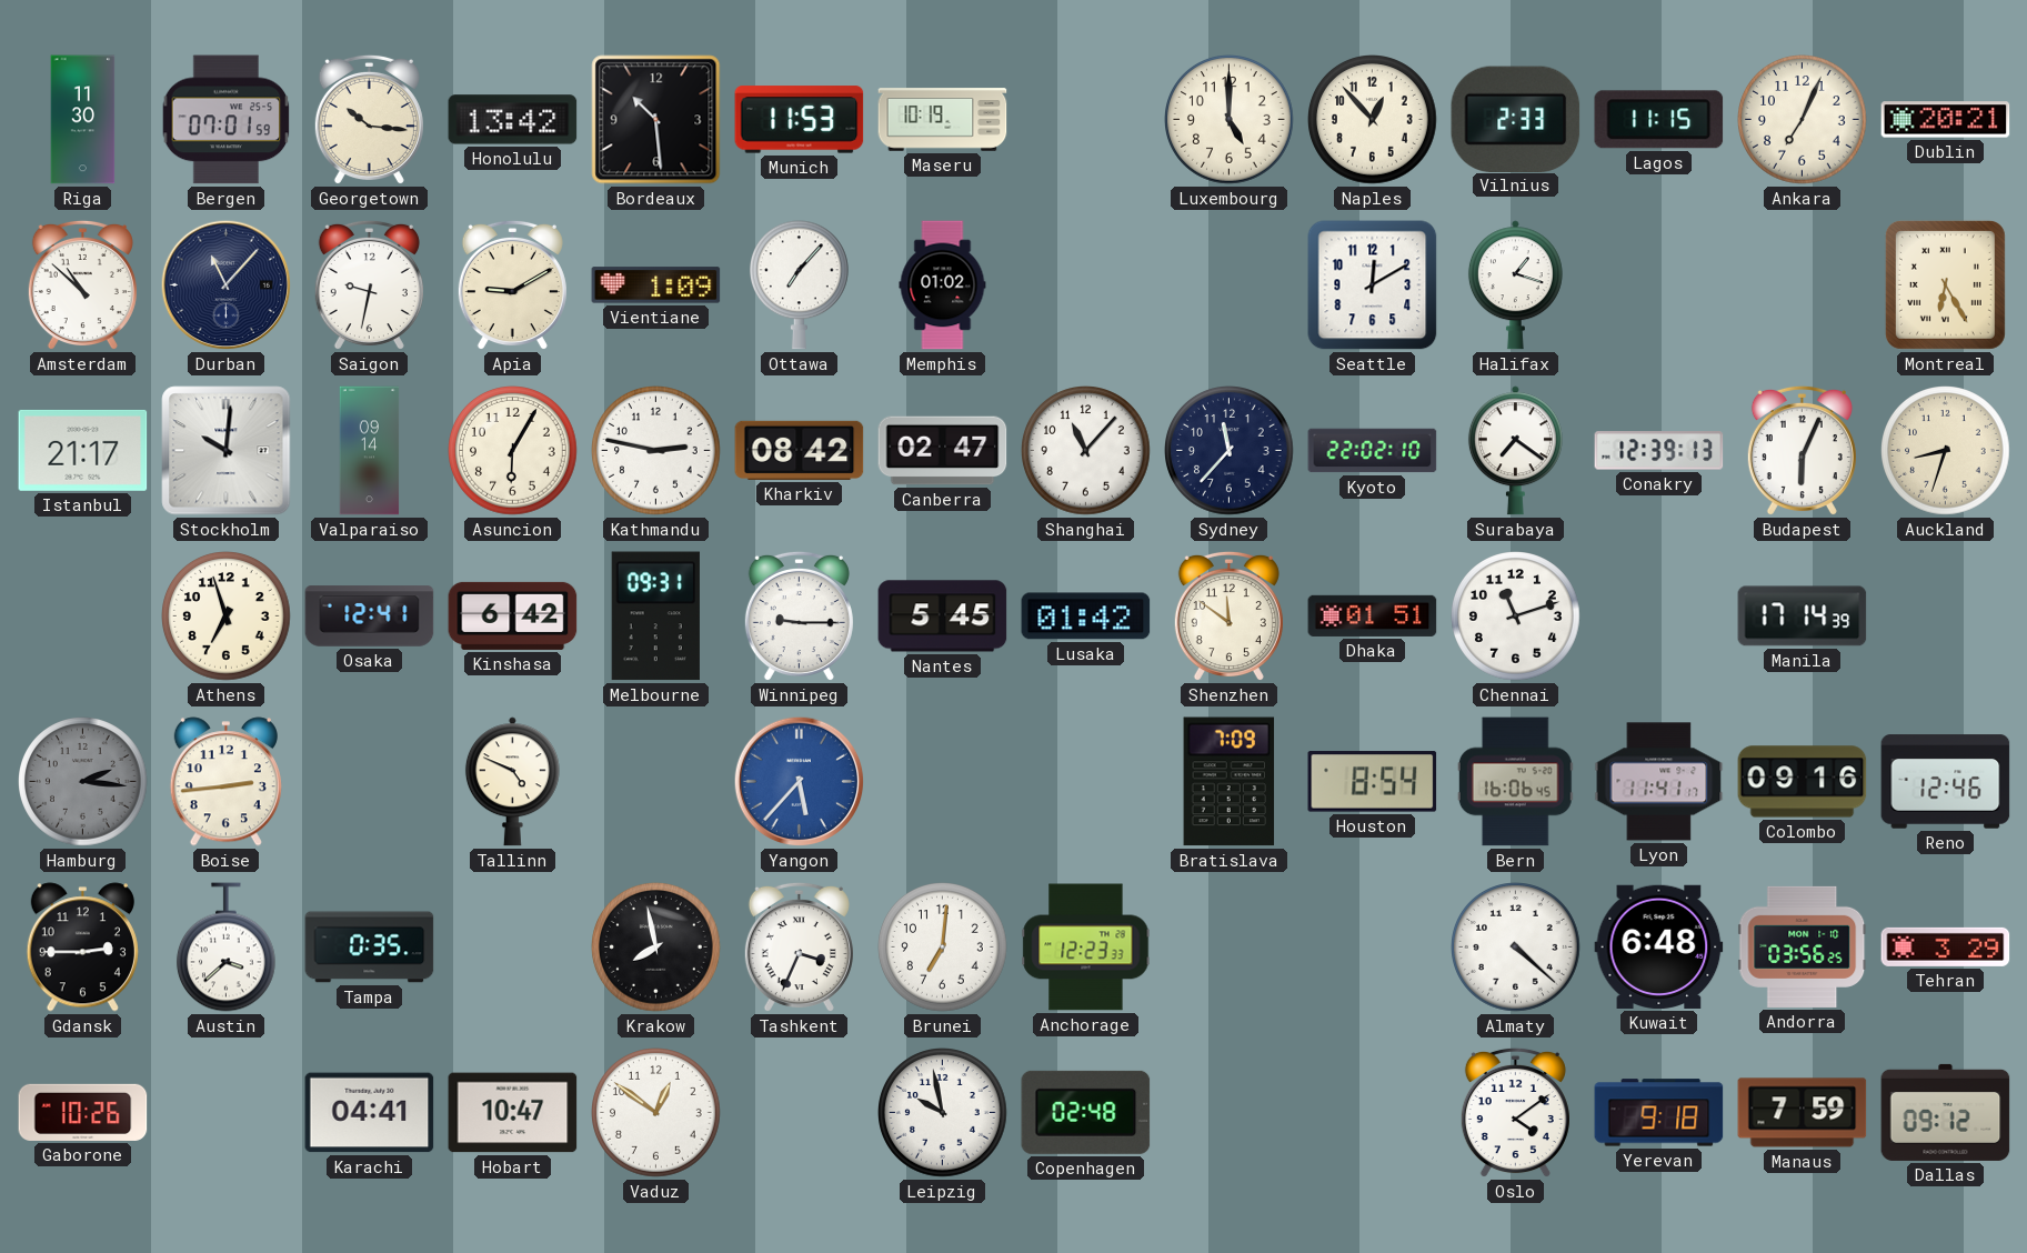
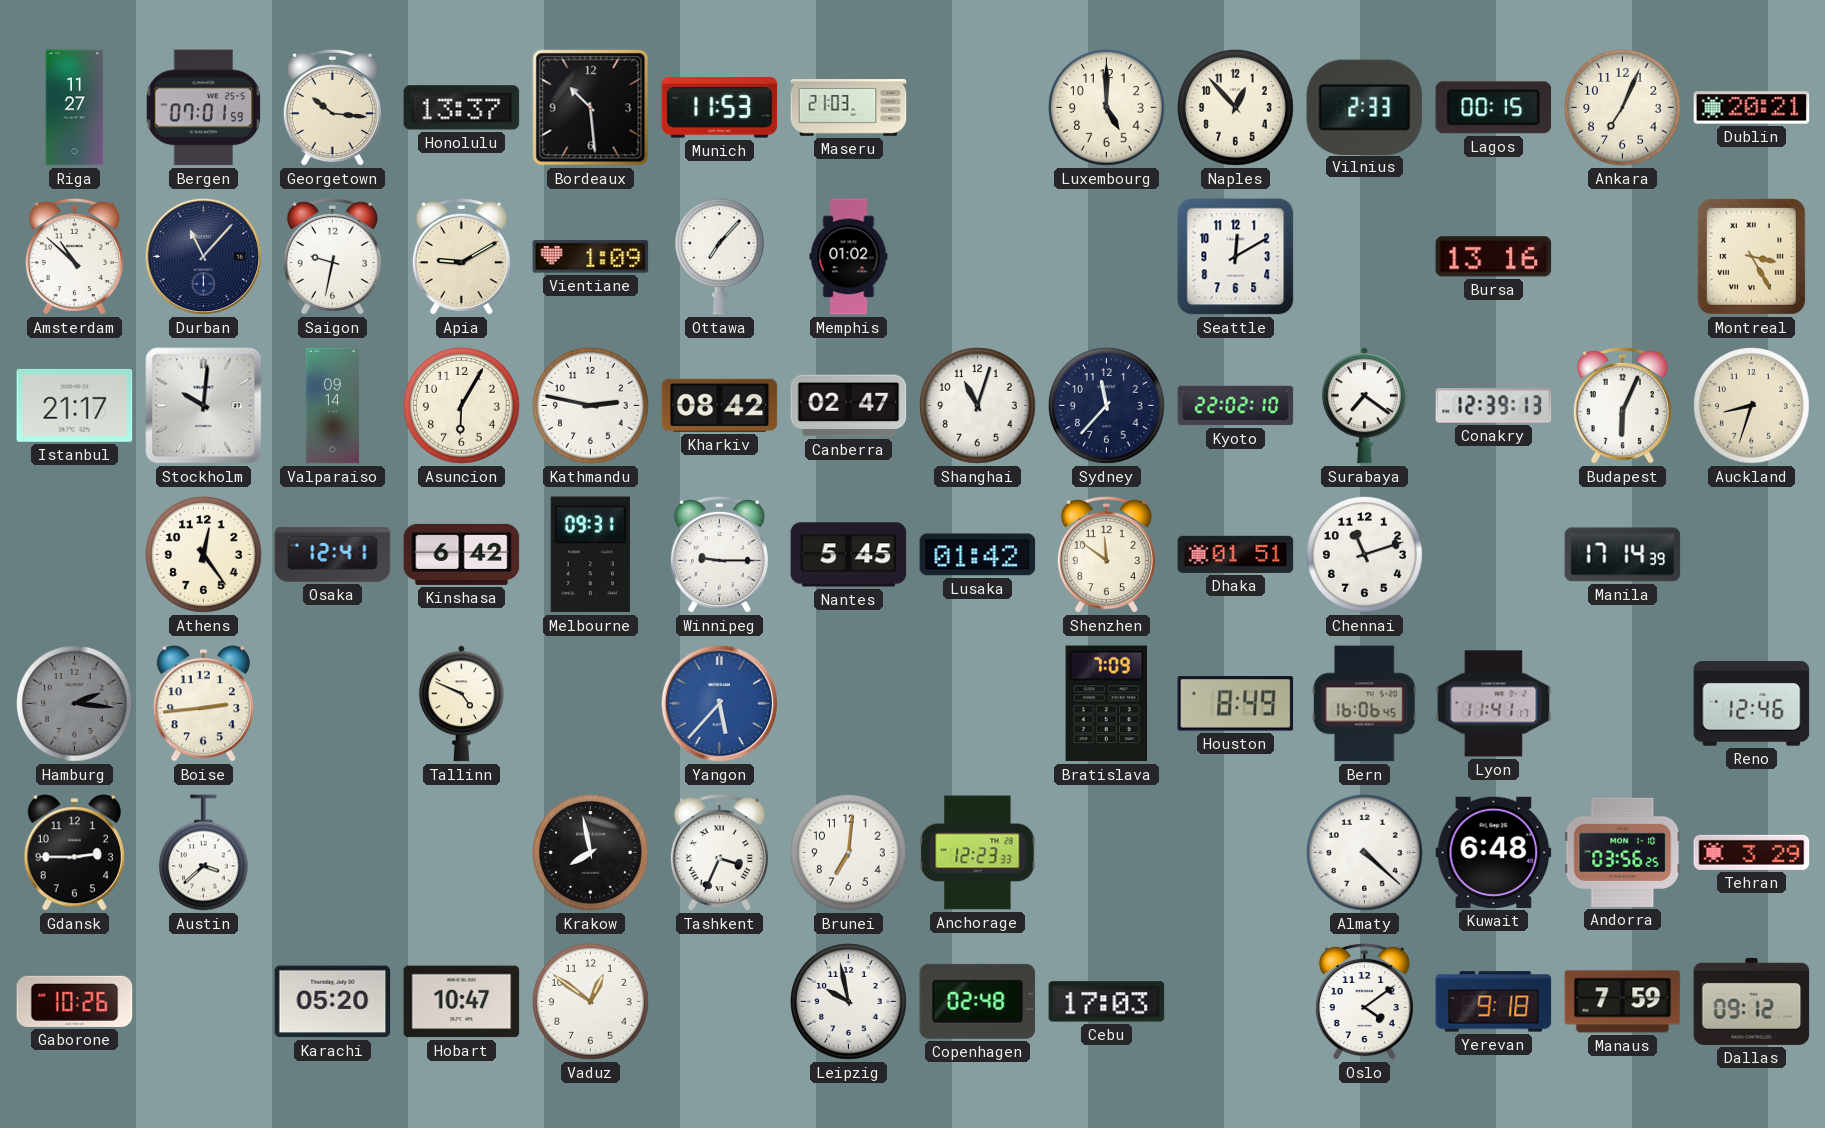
Riga: 11:30 -> 11:27 (75, 108)
Honolulu: 13:42 -> 13:37 (462, 108)
Maseru: 10:19 -> 21:03 (849, 108)
Lagos: 11:15 -> 00:15 (1494, 108)
Halifax: 1:18 -> none (1515, 285)
Bursa: none -> 13:16 (1494, 257)
Montreal: 6:25 -> 3:25 (1751, 256)
Shanghai: 11:07 -> 11:03 (978, 406)
Athens: 6:57 -> 12:24 (204, 555)
Houston: 8:54 -> 8:49 (1236, 704)
Colombo: 09:16 -> none (1803, 782)
Tampa: 0:35 -> none (370, 948)
Karachi: 04:41 -> 05:20 (333, 1002)
Cebu: none -> 17:03 (1107, 1002)
